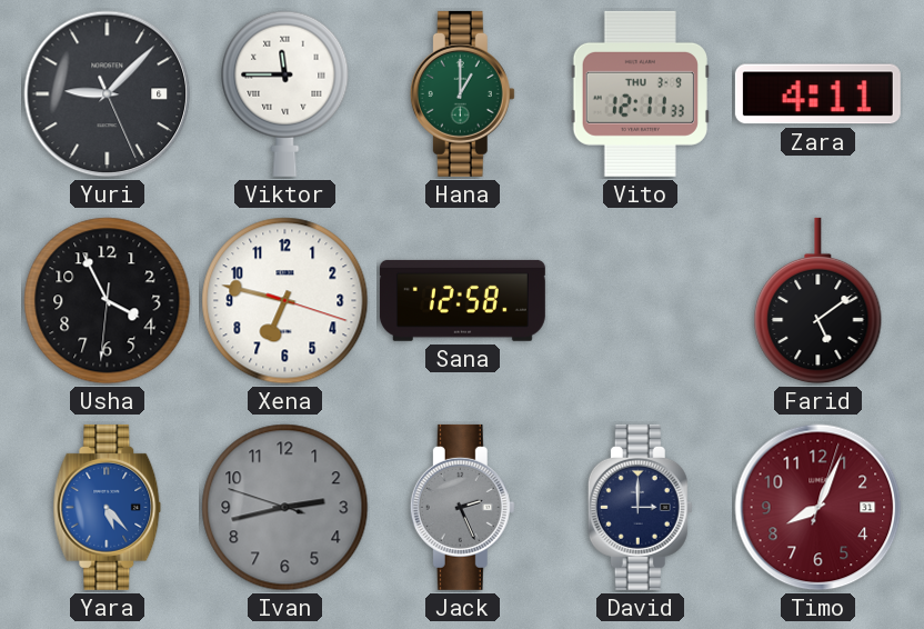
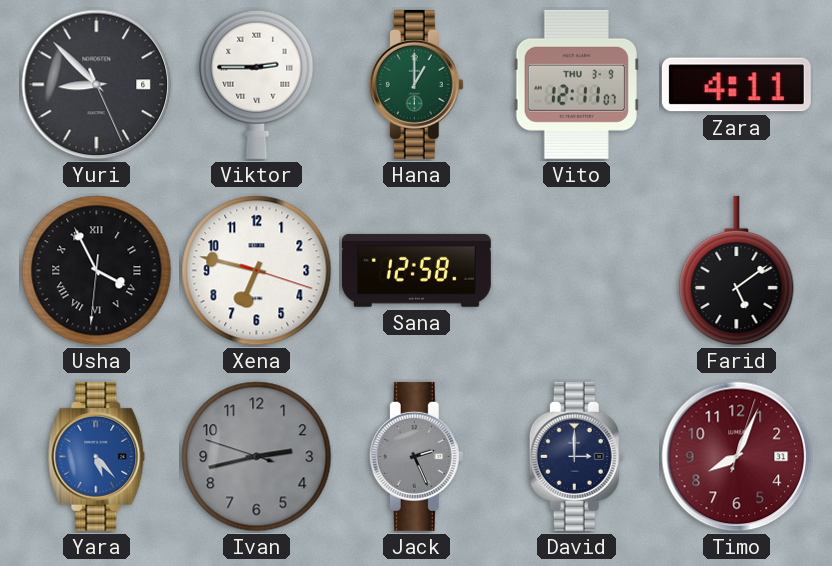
Yuri: 9:07 -> 8:52 (97, 85)
Viktor: 11:45 -> 2:45 (257, 84)
Vito: 12:11:33 -> 12:11:07 (576, 84)
Usha numerals: Arabic -> Roman (97, 271)
